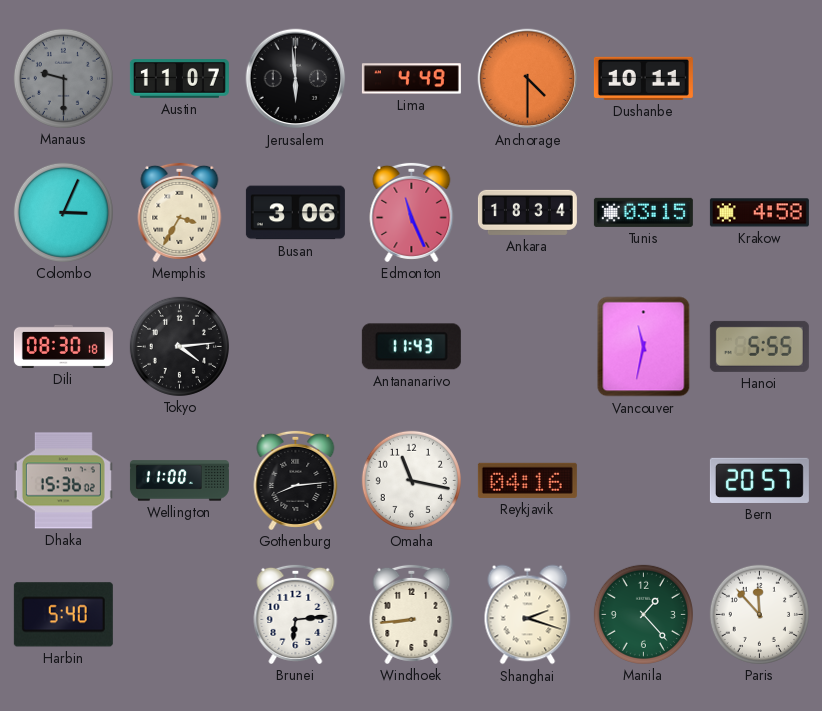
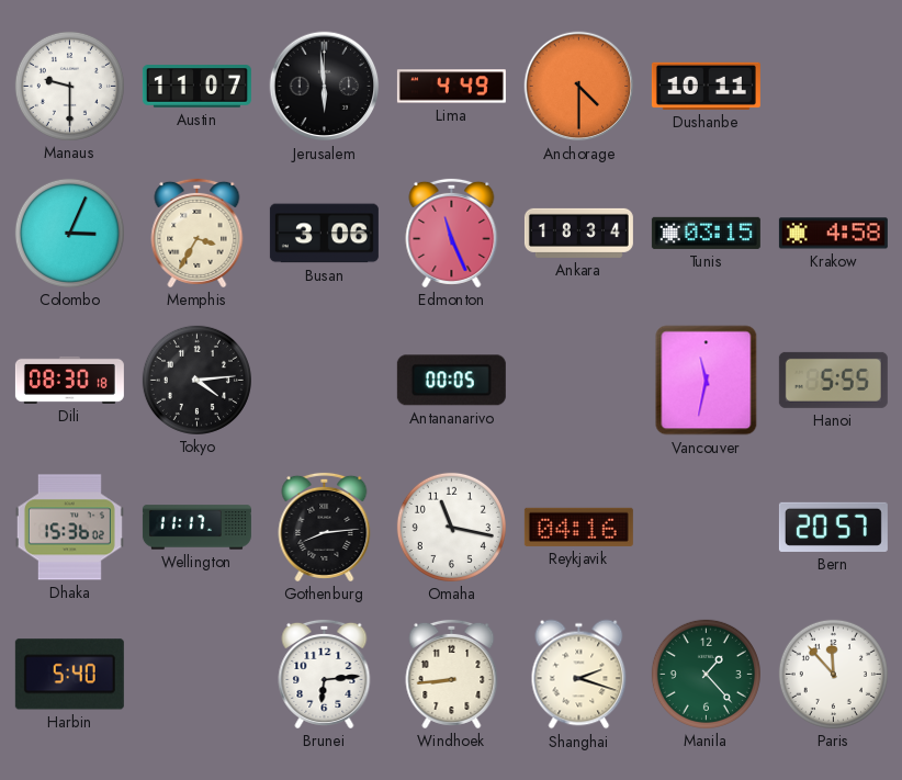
Manaus dial: grey -> white (69, 86)
Antananarivo: 11:43 -> 00:05 (451, 381)
Wellington: 11:00 -> 11:17 (196, 528)
